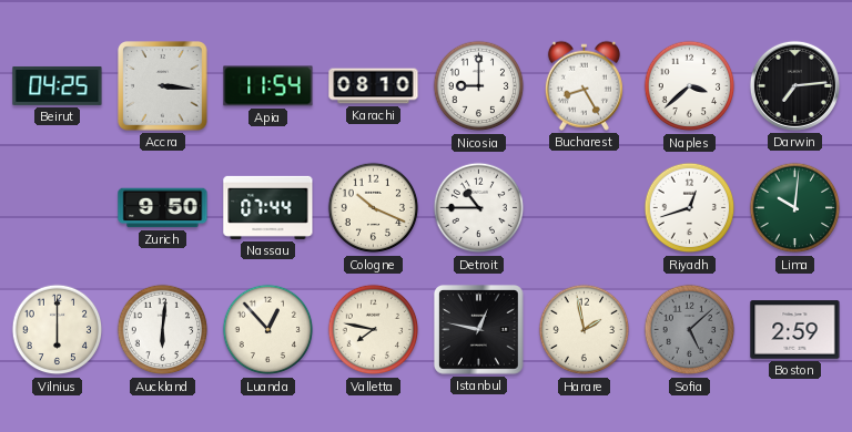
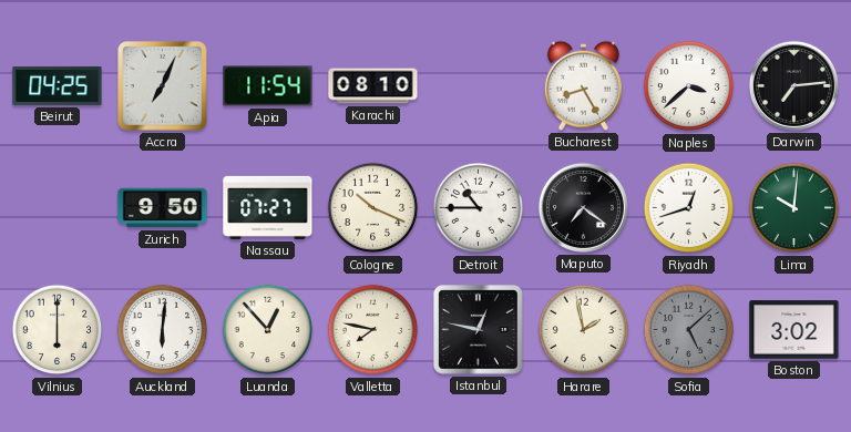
Accra: 3:16 -> 7:04 (163, 86)
Nicosia: 9:00 -> none (479, 86)
Nassau: 07:44 -> 07:27 (268, 207)
Maputo: none -> 7:21 (583, 207)
Boston: 2:59 -> 3:02 (794, 330)
